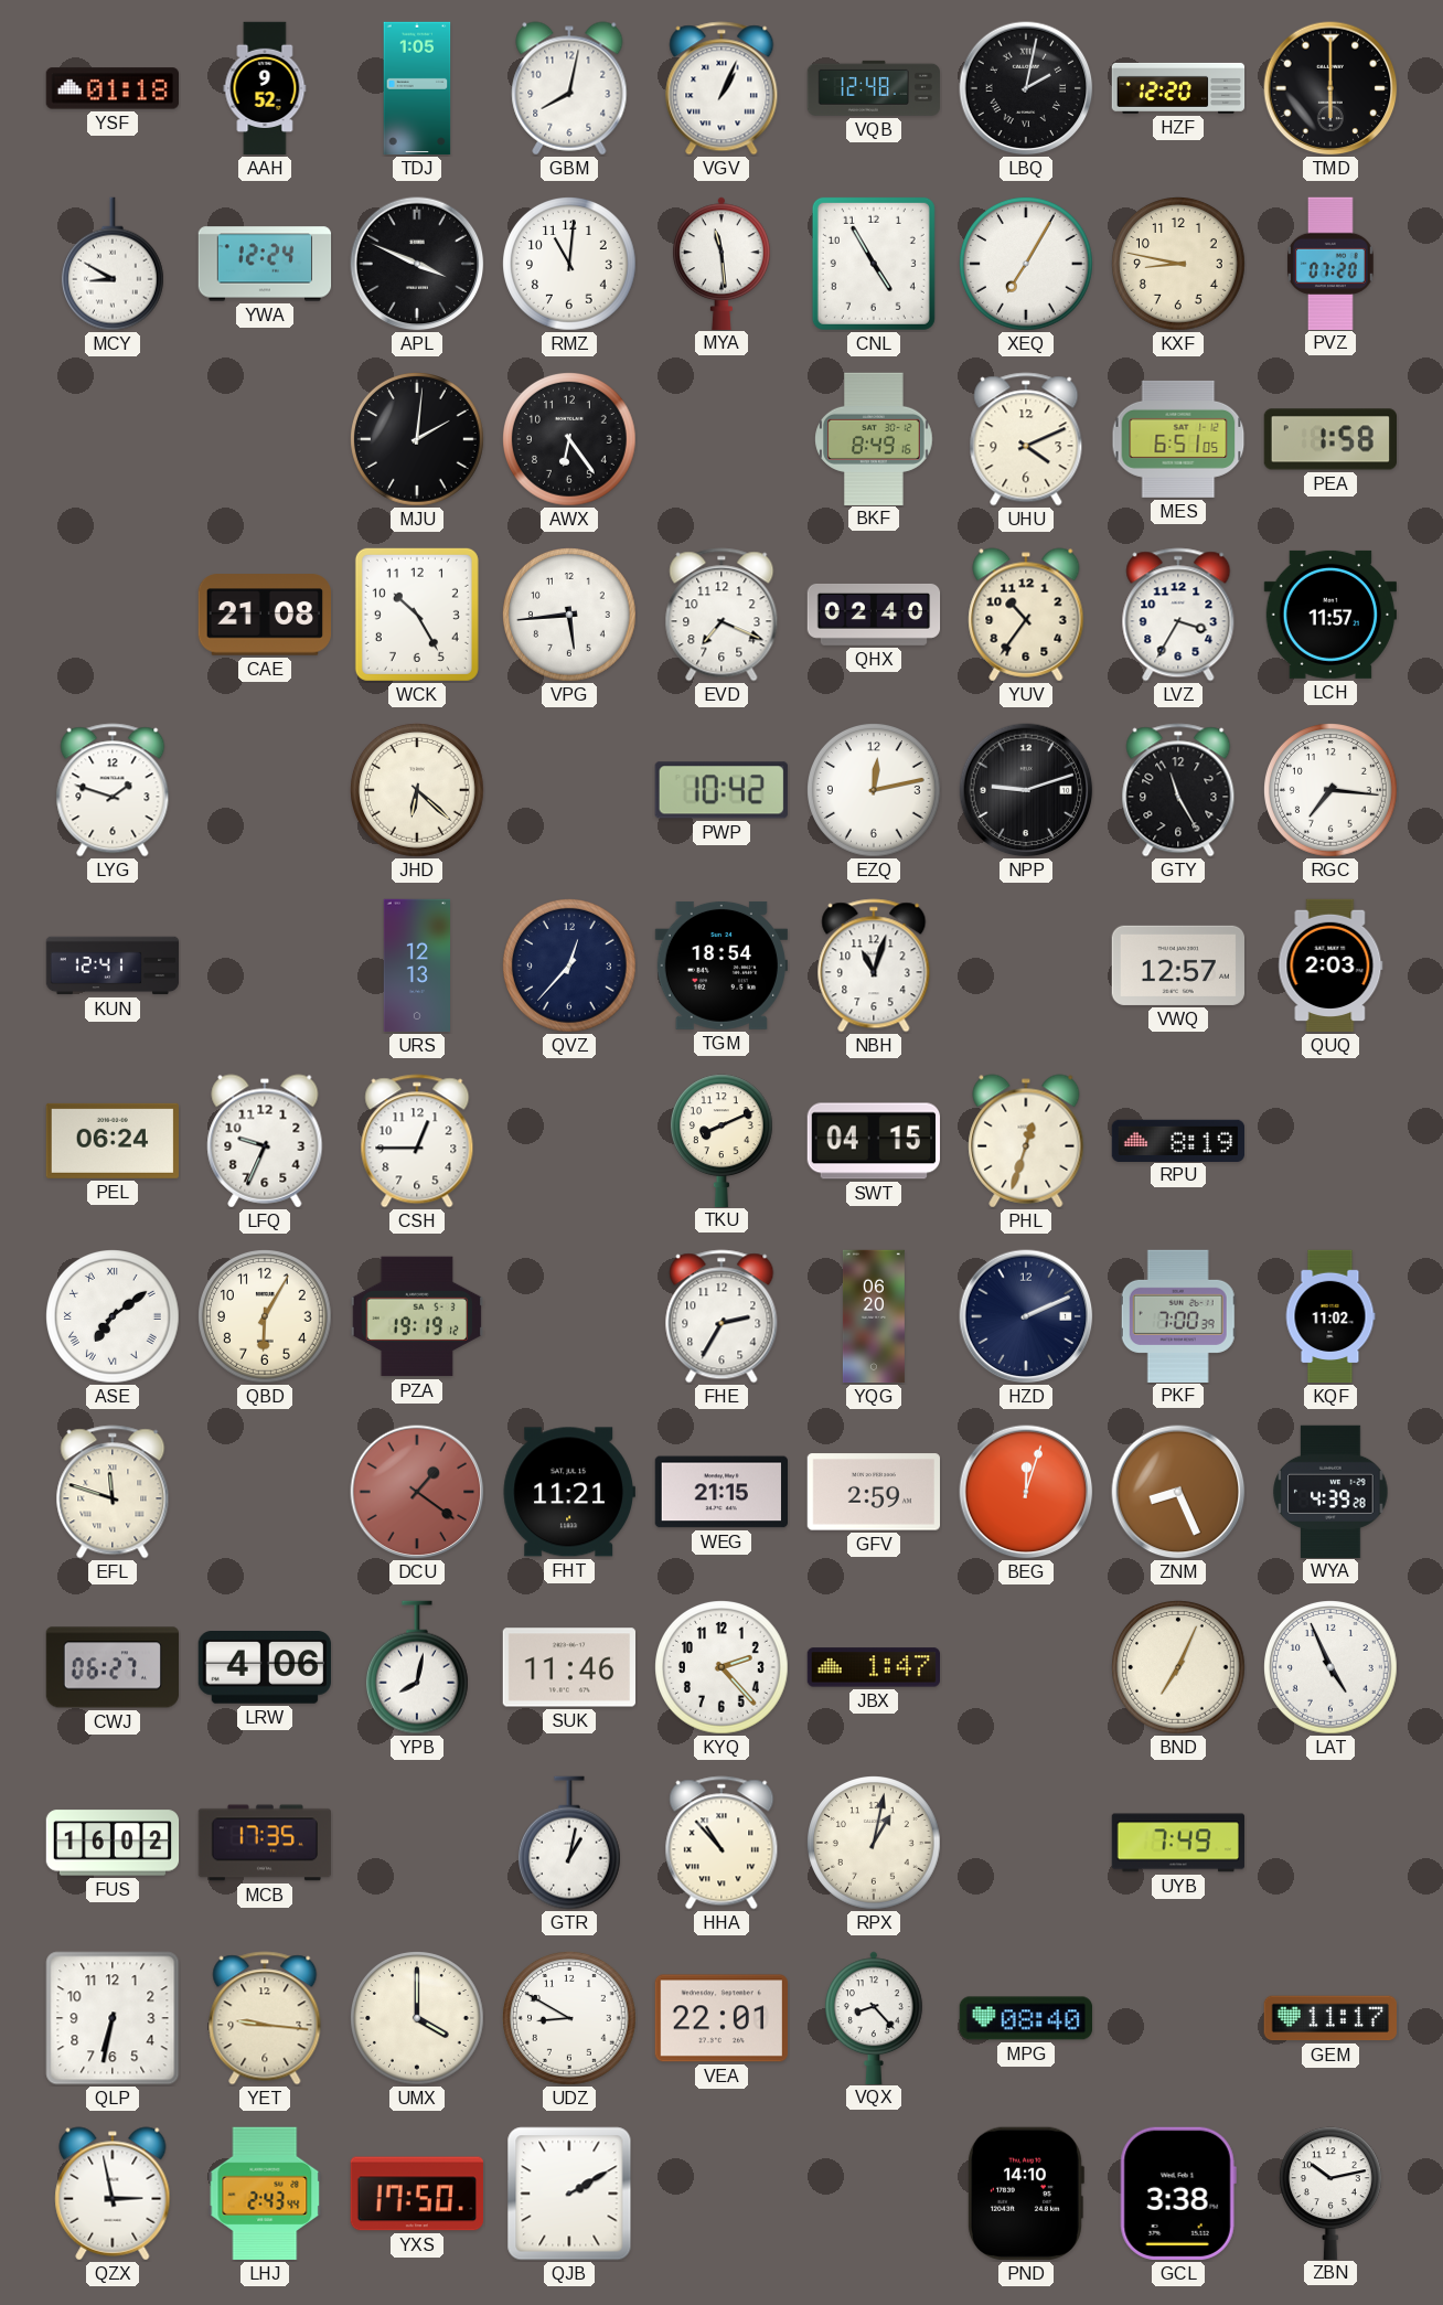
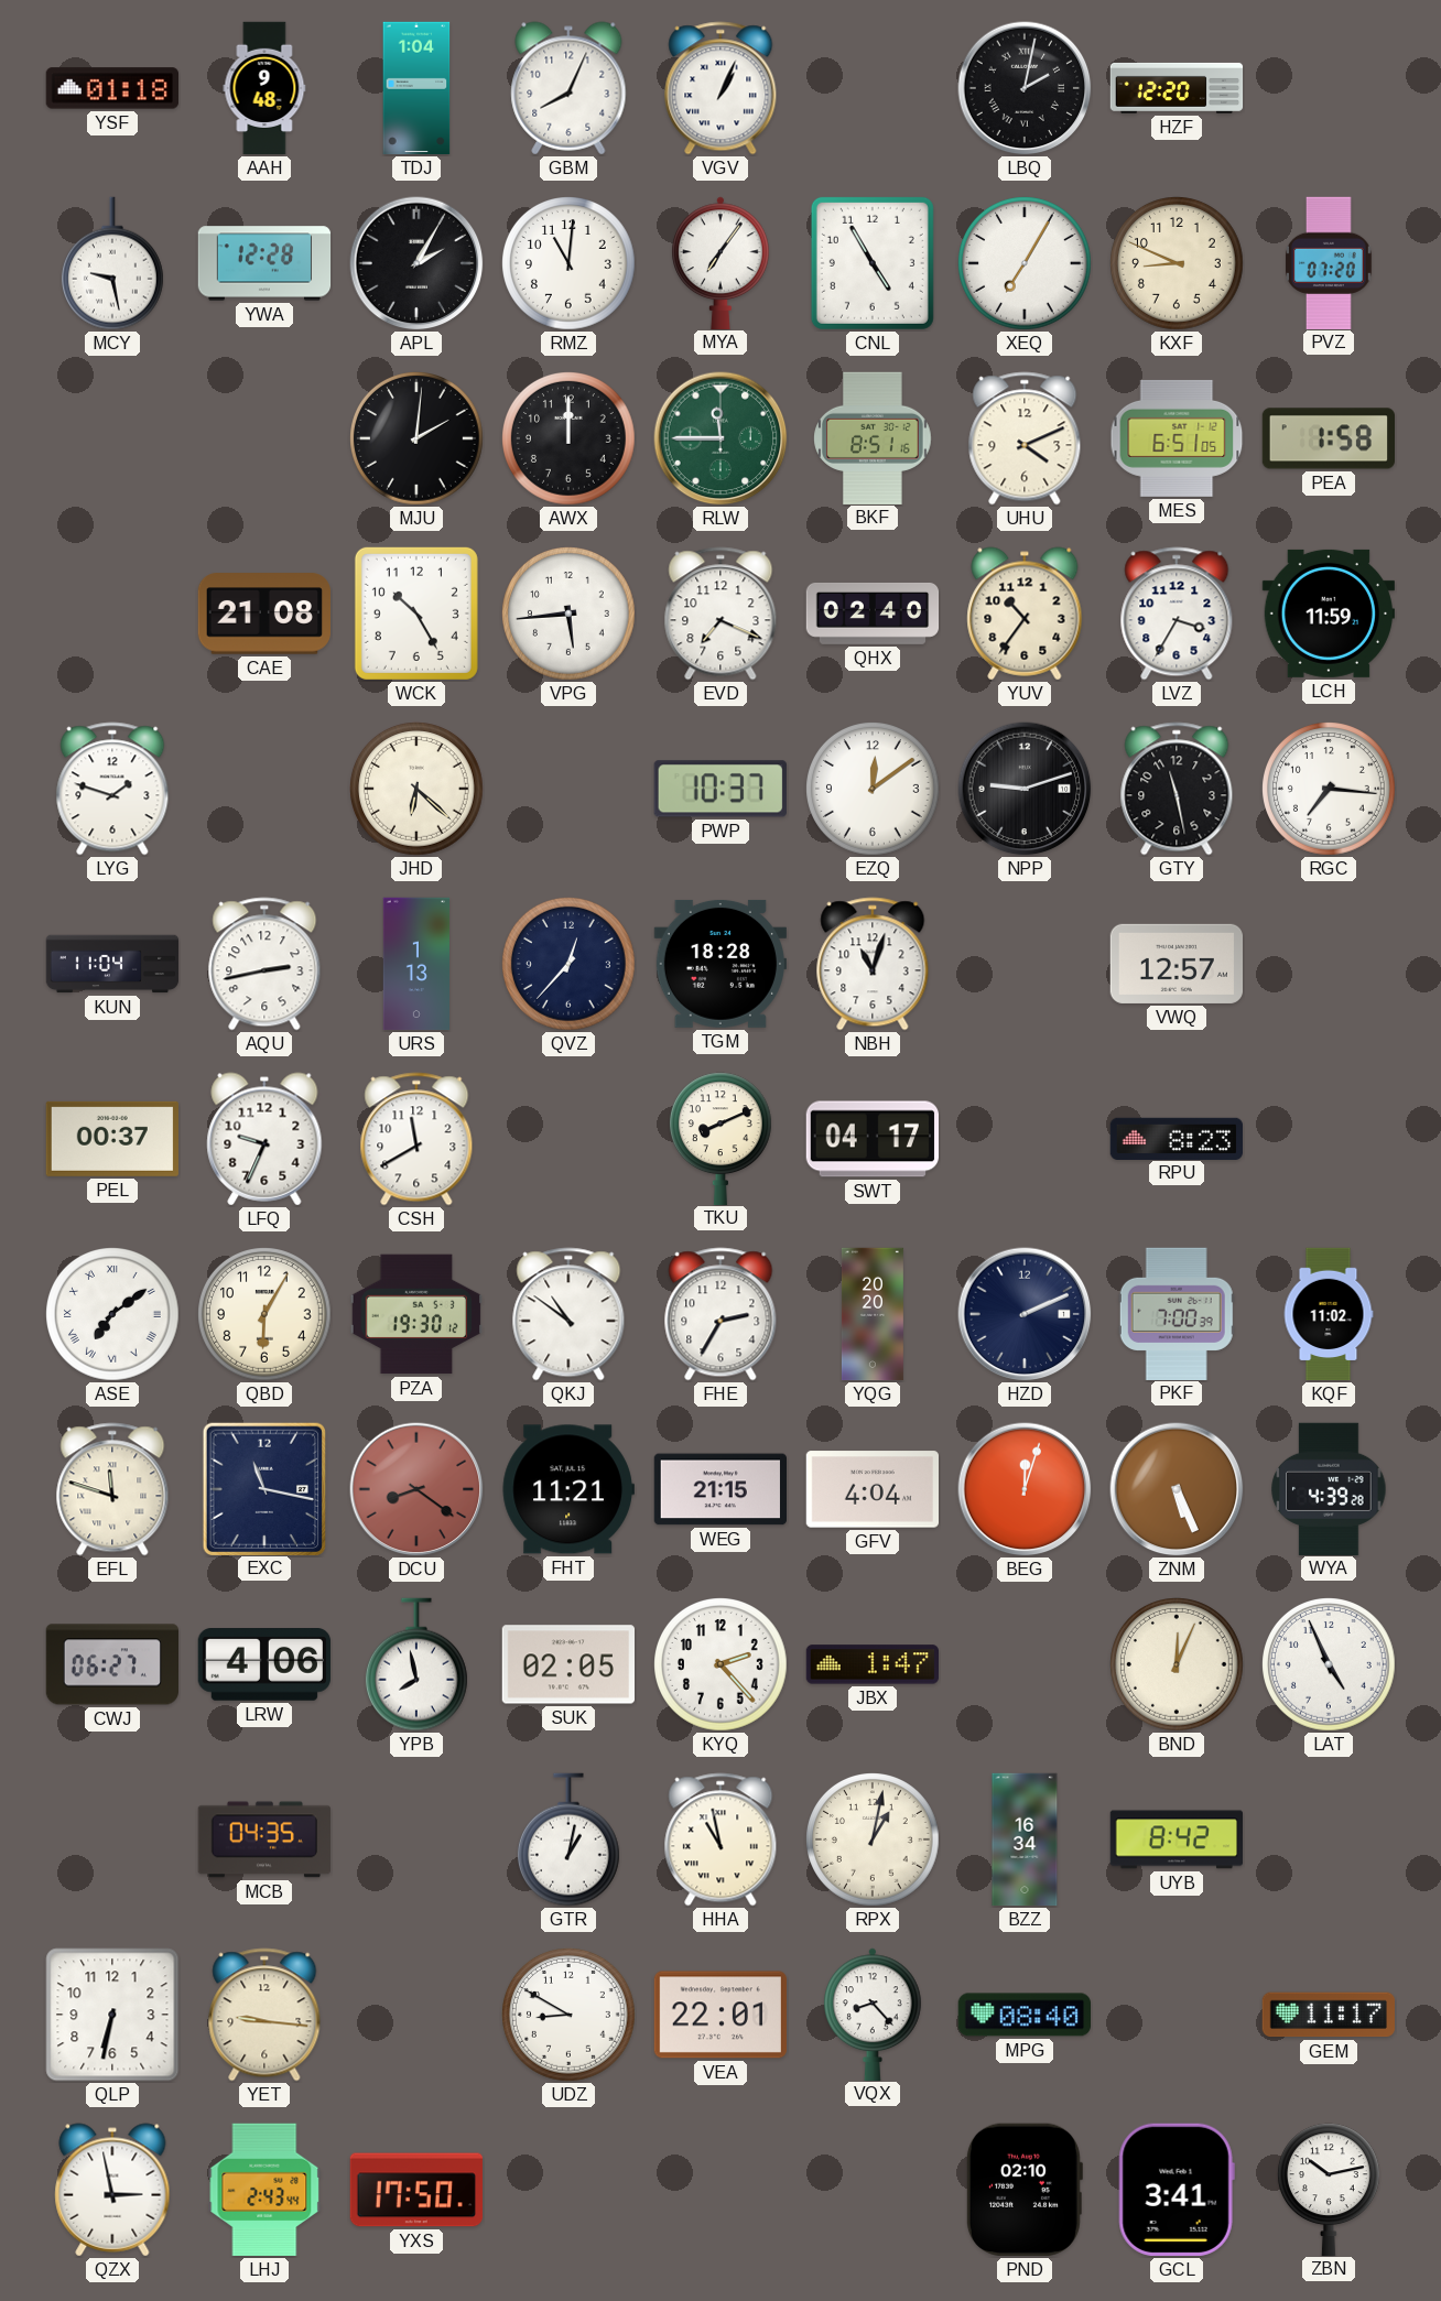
AAH: 9:52 -> 9:48 (264, 88)
TDJ: 1:05 -> 1:04 (416, 88)
GBM: 8:02 -> 8:04 (568, 88)
VQB: 12:48 -> none (873, 88)
TMD: 6:00 -> none (1330, 88)
MCY: 8:50 -> 9:28 (112, 263)
YWA: 12:24 -> 12:28 (264, 263)
APL: 3:49 -> 2:05 (416, 263)
MYA: 11:29 -> 7:06 (722, 262)
KXF: 8:47 -> 8:49 (1178, 264)
AWX: 6:24 -> 12:00 (570, 439)
RLW: none -> 11:45 (720, 438)
BKF: 8:49 -> 8:51 (873, 437)
LCH: 11:57 -> 11:59 (1328, 614)
PWP: 10:42 -> 10:37 (720, 789)
EZQ: 12:13 -> 12:09 (874, 790)
GTY: 11:25 -> 11:28 (1177, 789)
KUN: 12:41 -> 11:04 (112, 964)
AQU: none -> 2:43 (264, 964)
URS: 12:13 -> 1:13 (416, 964)
TGM: 18:54 -> 18:28 (719, 964)
QUQ: 2:03 -> none (1330, 965)
PEL: 06:24 -> 00:37 (112, 1139)
CSH: 12:45 -> 11:40 (416, 1139)
SWT: 04:15 -> 04:17 (871, 1139)
PHL: 12:33 -> none (1026, 1141)
RPU: 8:19 -> 8:23 (1175, 1138)
PZA: 19:19 -> 19:30 (415, 1314)
QKJ: none -> 10:51 (568, 1314)
YQG: 06:20 -> 20:20 (873, 1314)
EXC: none -> 11:17 (263, 1488)
DCU: 1:21 -> 8:21 (416, 1489)
GFV: 2:59 -> 4:04 (871, 1489)
ZNM: 8:26 -> 5:26 (1177, 1489)
YPB: 8:02 -> 7:58 (416, 1664)
SUK: 11:46 -> 02:05 (567, 1664)
BND: 7:04 -> 12:04 (1178, 1665)
FUS: 16:02 -> none (113, 1843)
MCB: 17:35 -> 04:35 (263, 1839)
HHA: 10:53 -> 10:58 (720, 1839)
BZZ: none -> 16:34 (1025, 1839)
UYB: 7:49 -> 8:42 (1175, 1839)
UMX: 4:00 -> none (418, 2019)
QJB: 2:10 -> none (569, 2194)
PND: 14:10 -> 02:10 (1023, 2190)
GCL: 3:38 -> 3:41 (1177, 2190)
